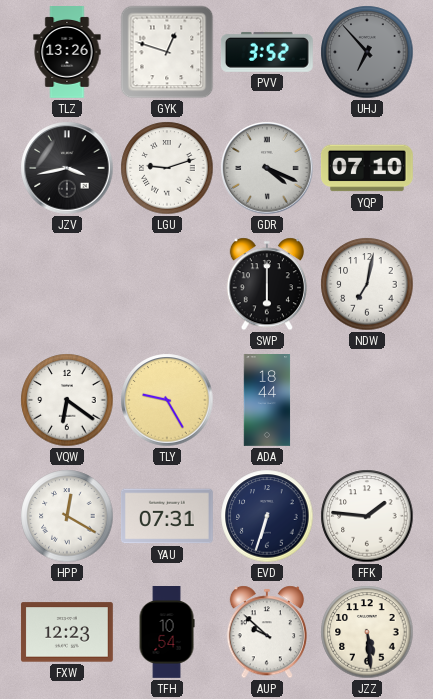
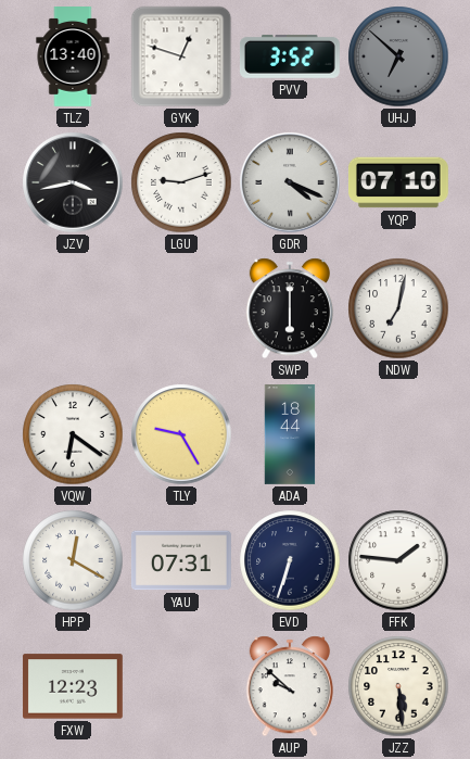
TLZ: 13:26 -> 13:40 (73, 58)
UHJ: 6:53 -> 6:52 (398, 56)
TFH: 10:54 -> none (167, 633)
